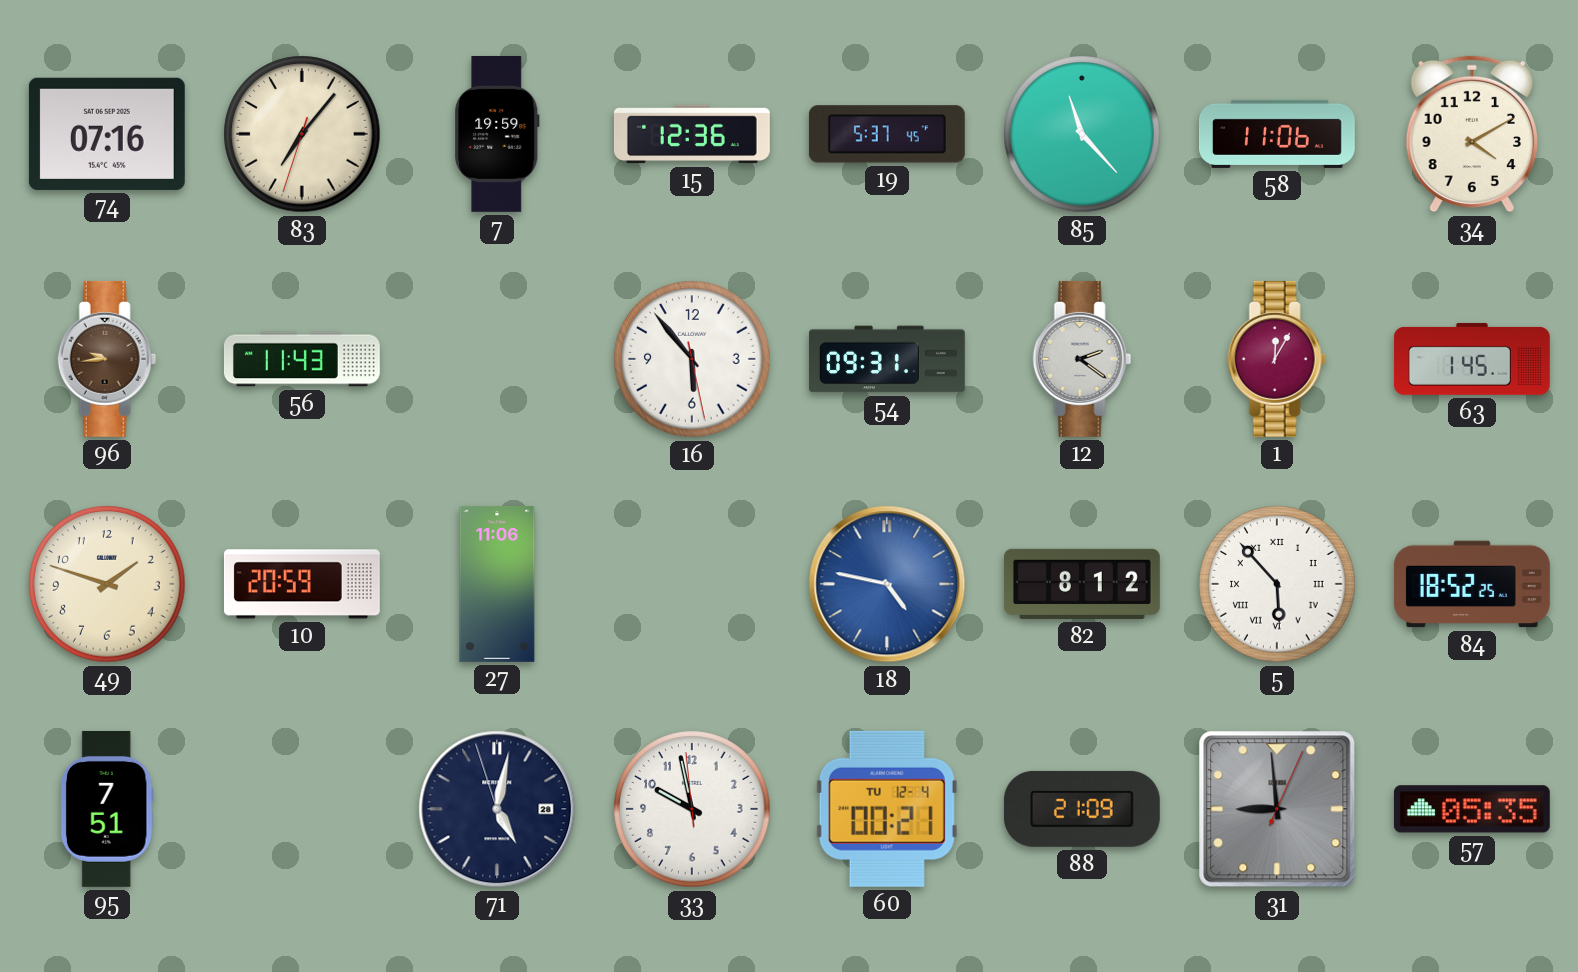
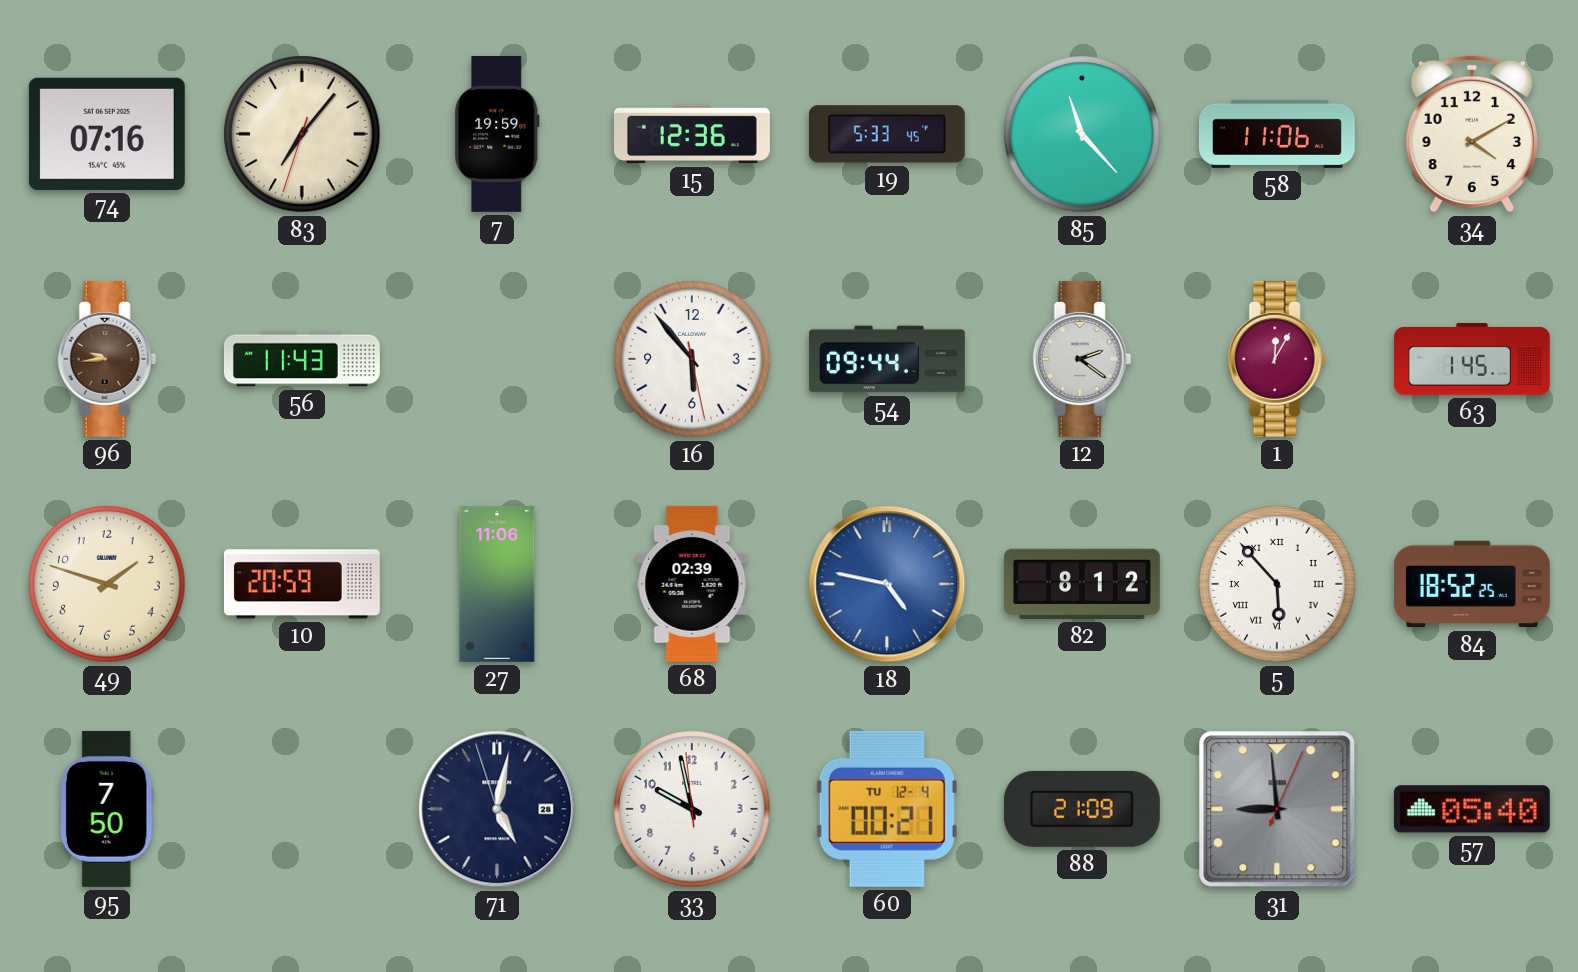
19: 5:37 -> 5:33 (887, 134)
54: 09:31 -> 09:44 (887, 359)
68: none -> 02:39 (692, 584)
95: 7:51 -> 7:50 (107, 809)
57: 05:35 -> 05:40 (1472, 809)
